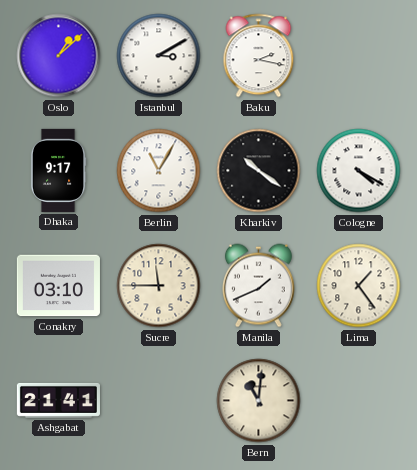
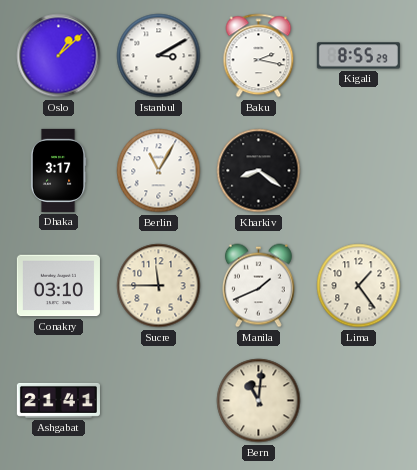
Kigali: none -> 8:55 (358, 56)
Dhaka: 9:17 -> 3:17 (58, 170)
Kharkiv: 10:21 -> 8:21 (259, 171)
Cologne: 4:20 -> none (359, 171)
